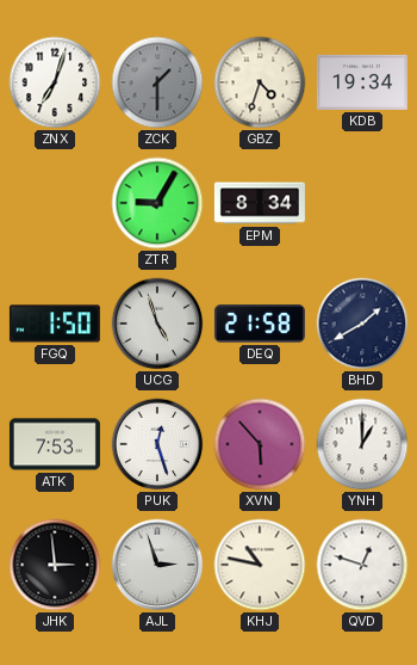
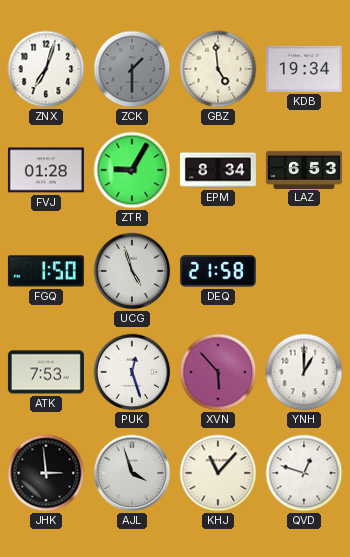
GBZ: 4:33 -> 4:59 (218, 69)
FVJ: none -> 01:28 (46, 170)
LAZ: none -> 6:53 (304, 169)
BHD: 1:40 -> none (362, 324)
AJL: 2:57 -> 3:57 (132, 473)
KHJ: 10:47 -> 11:07 (218, 473)
